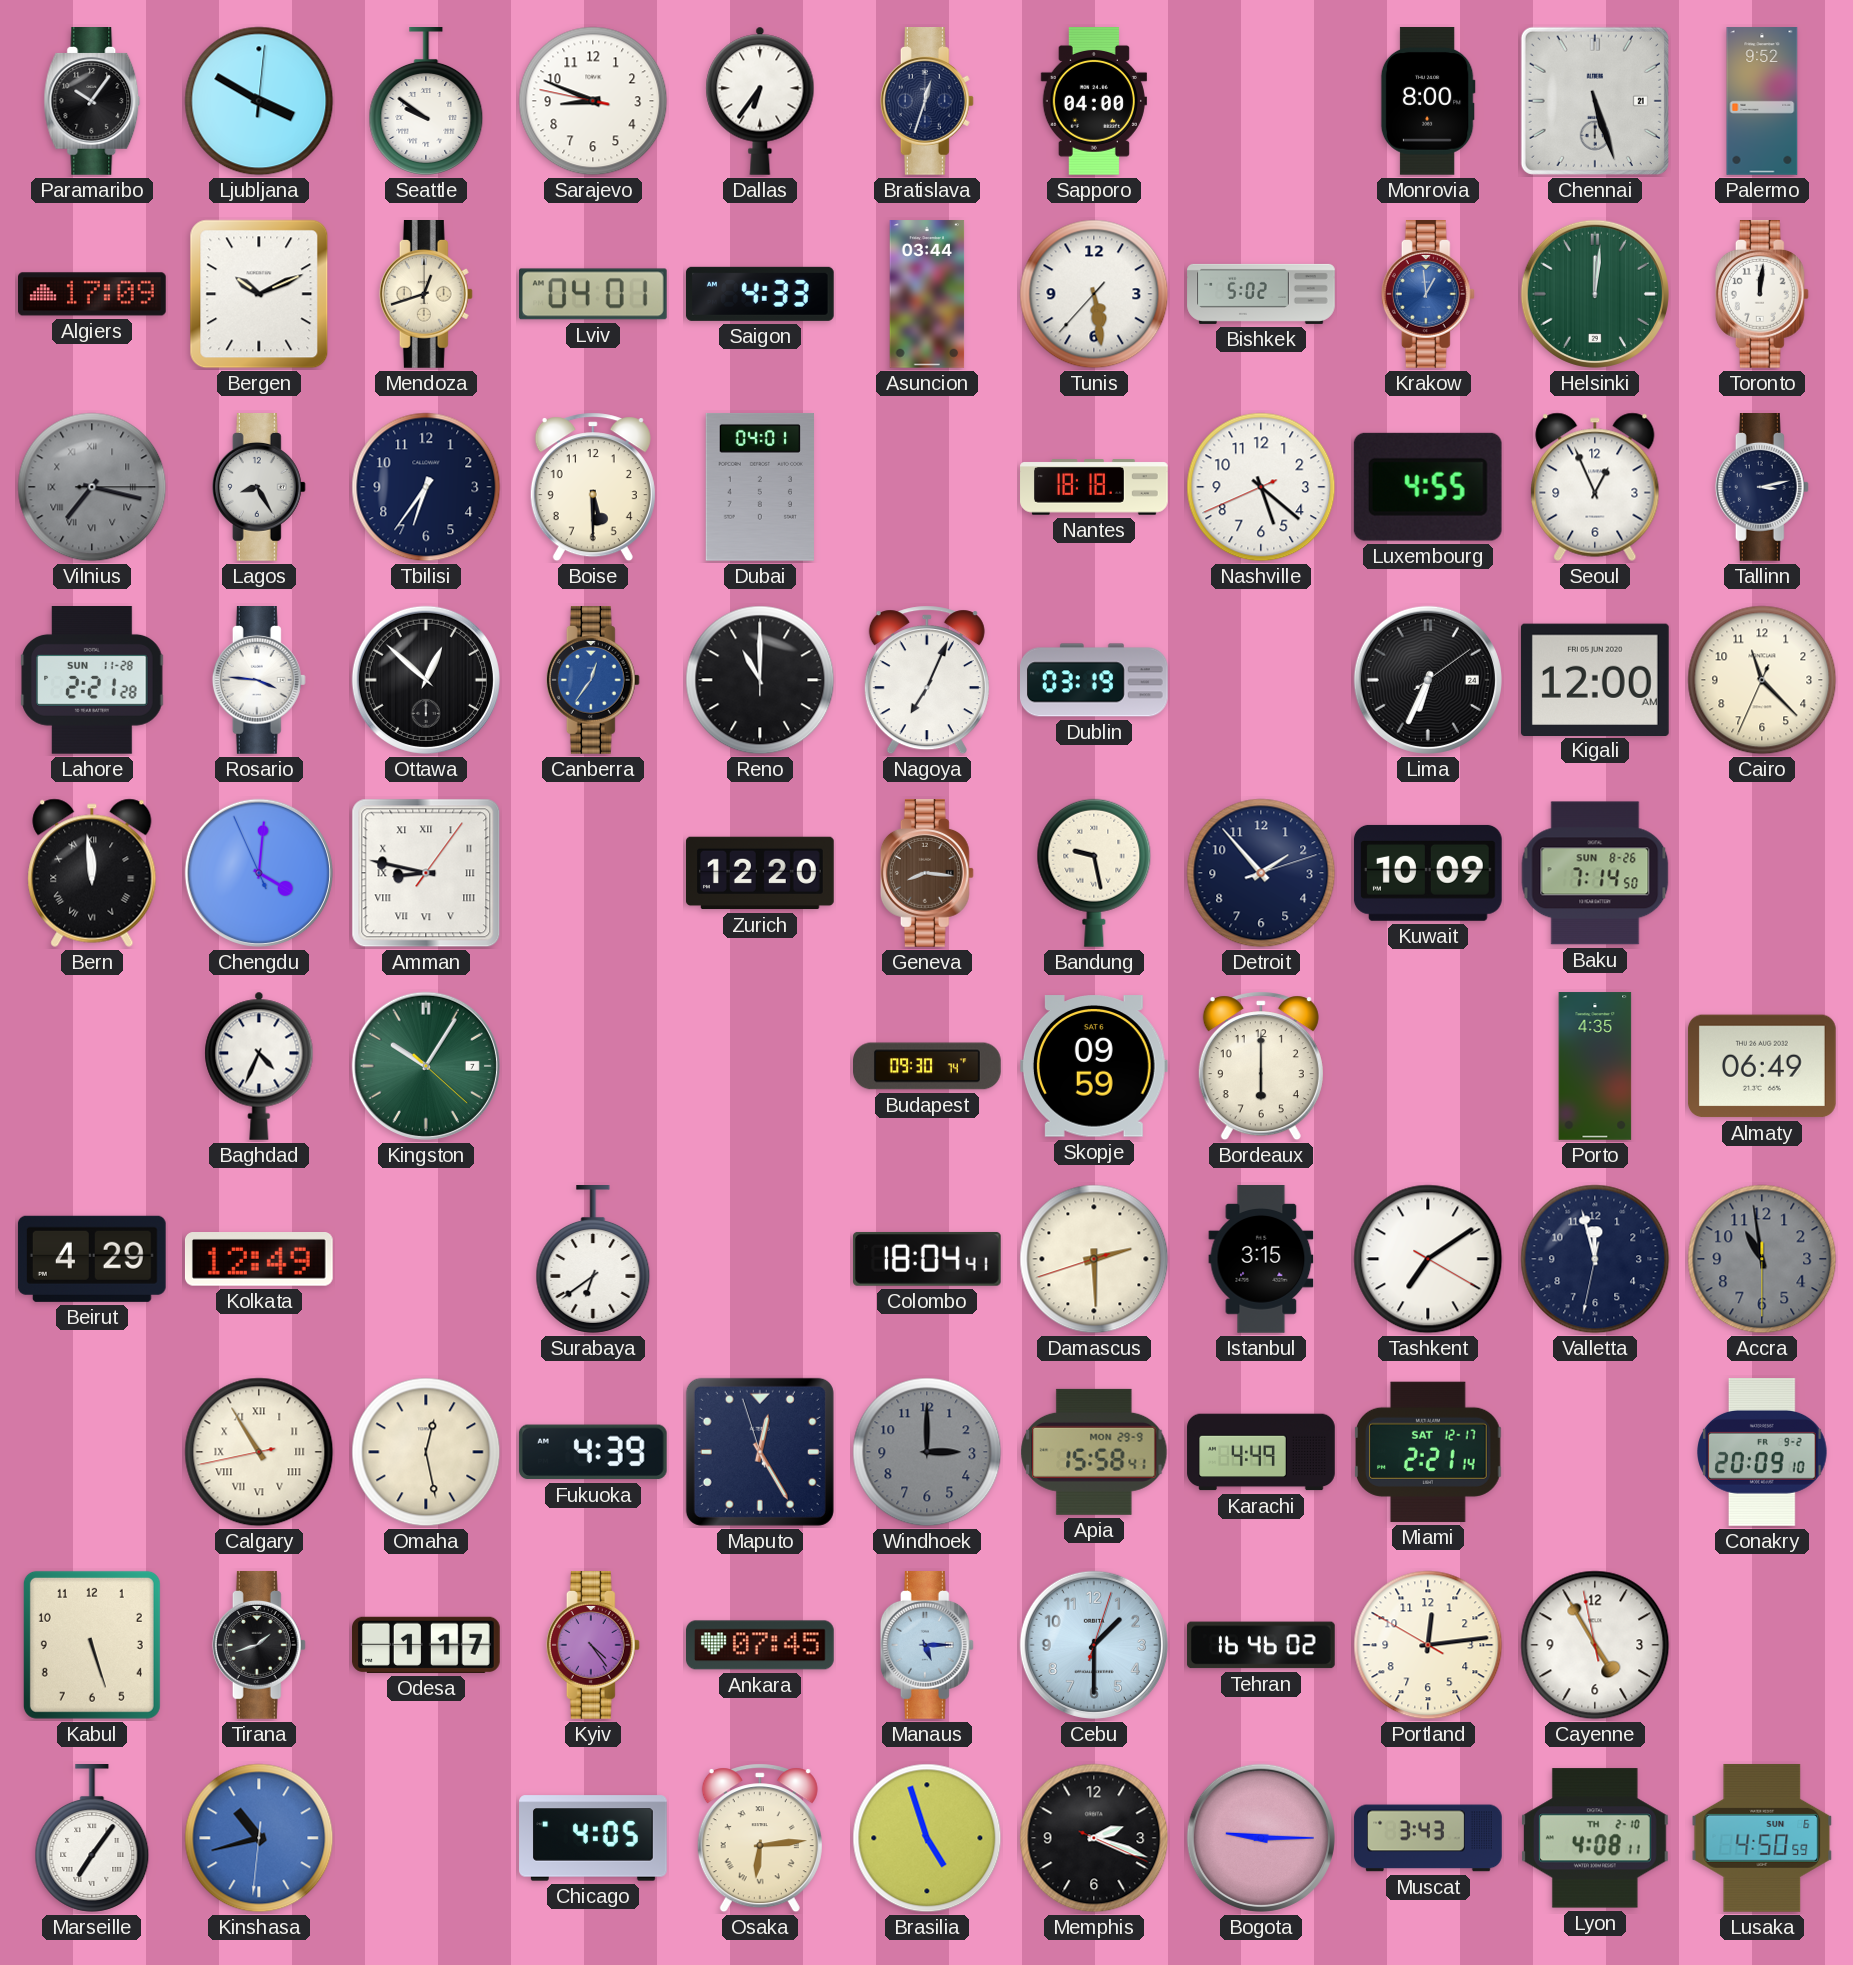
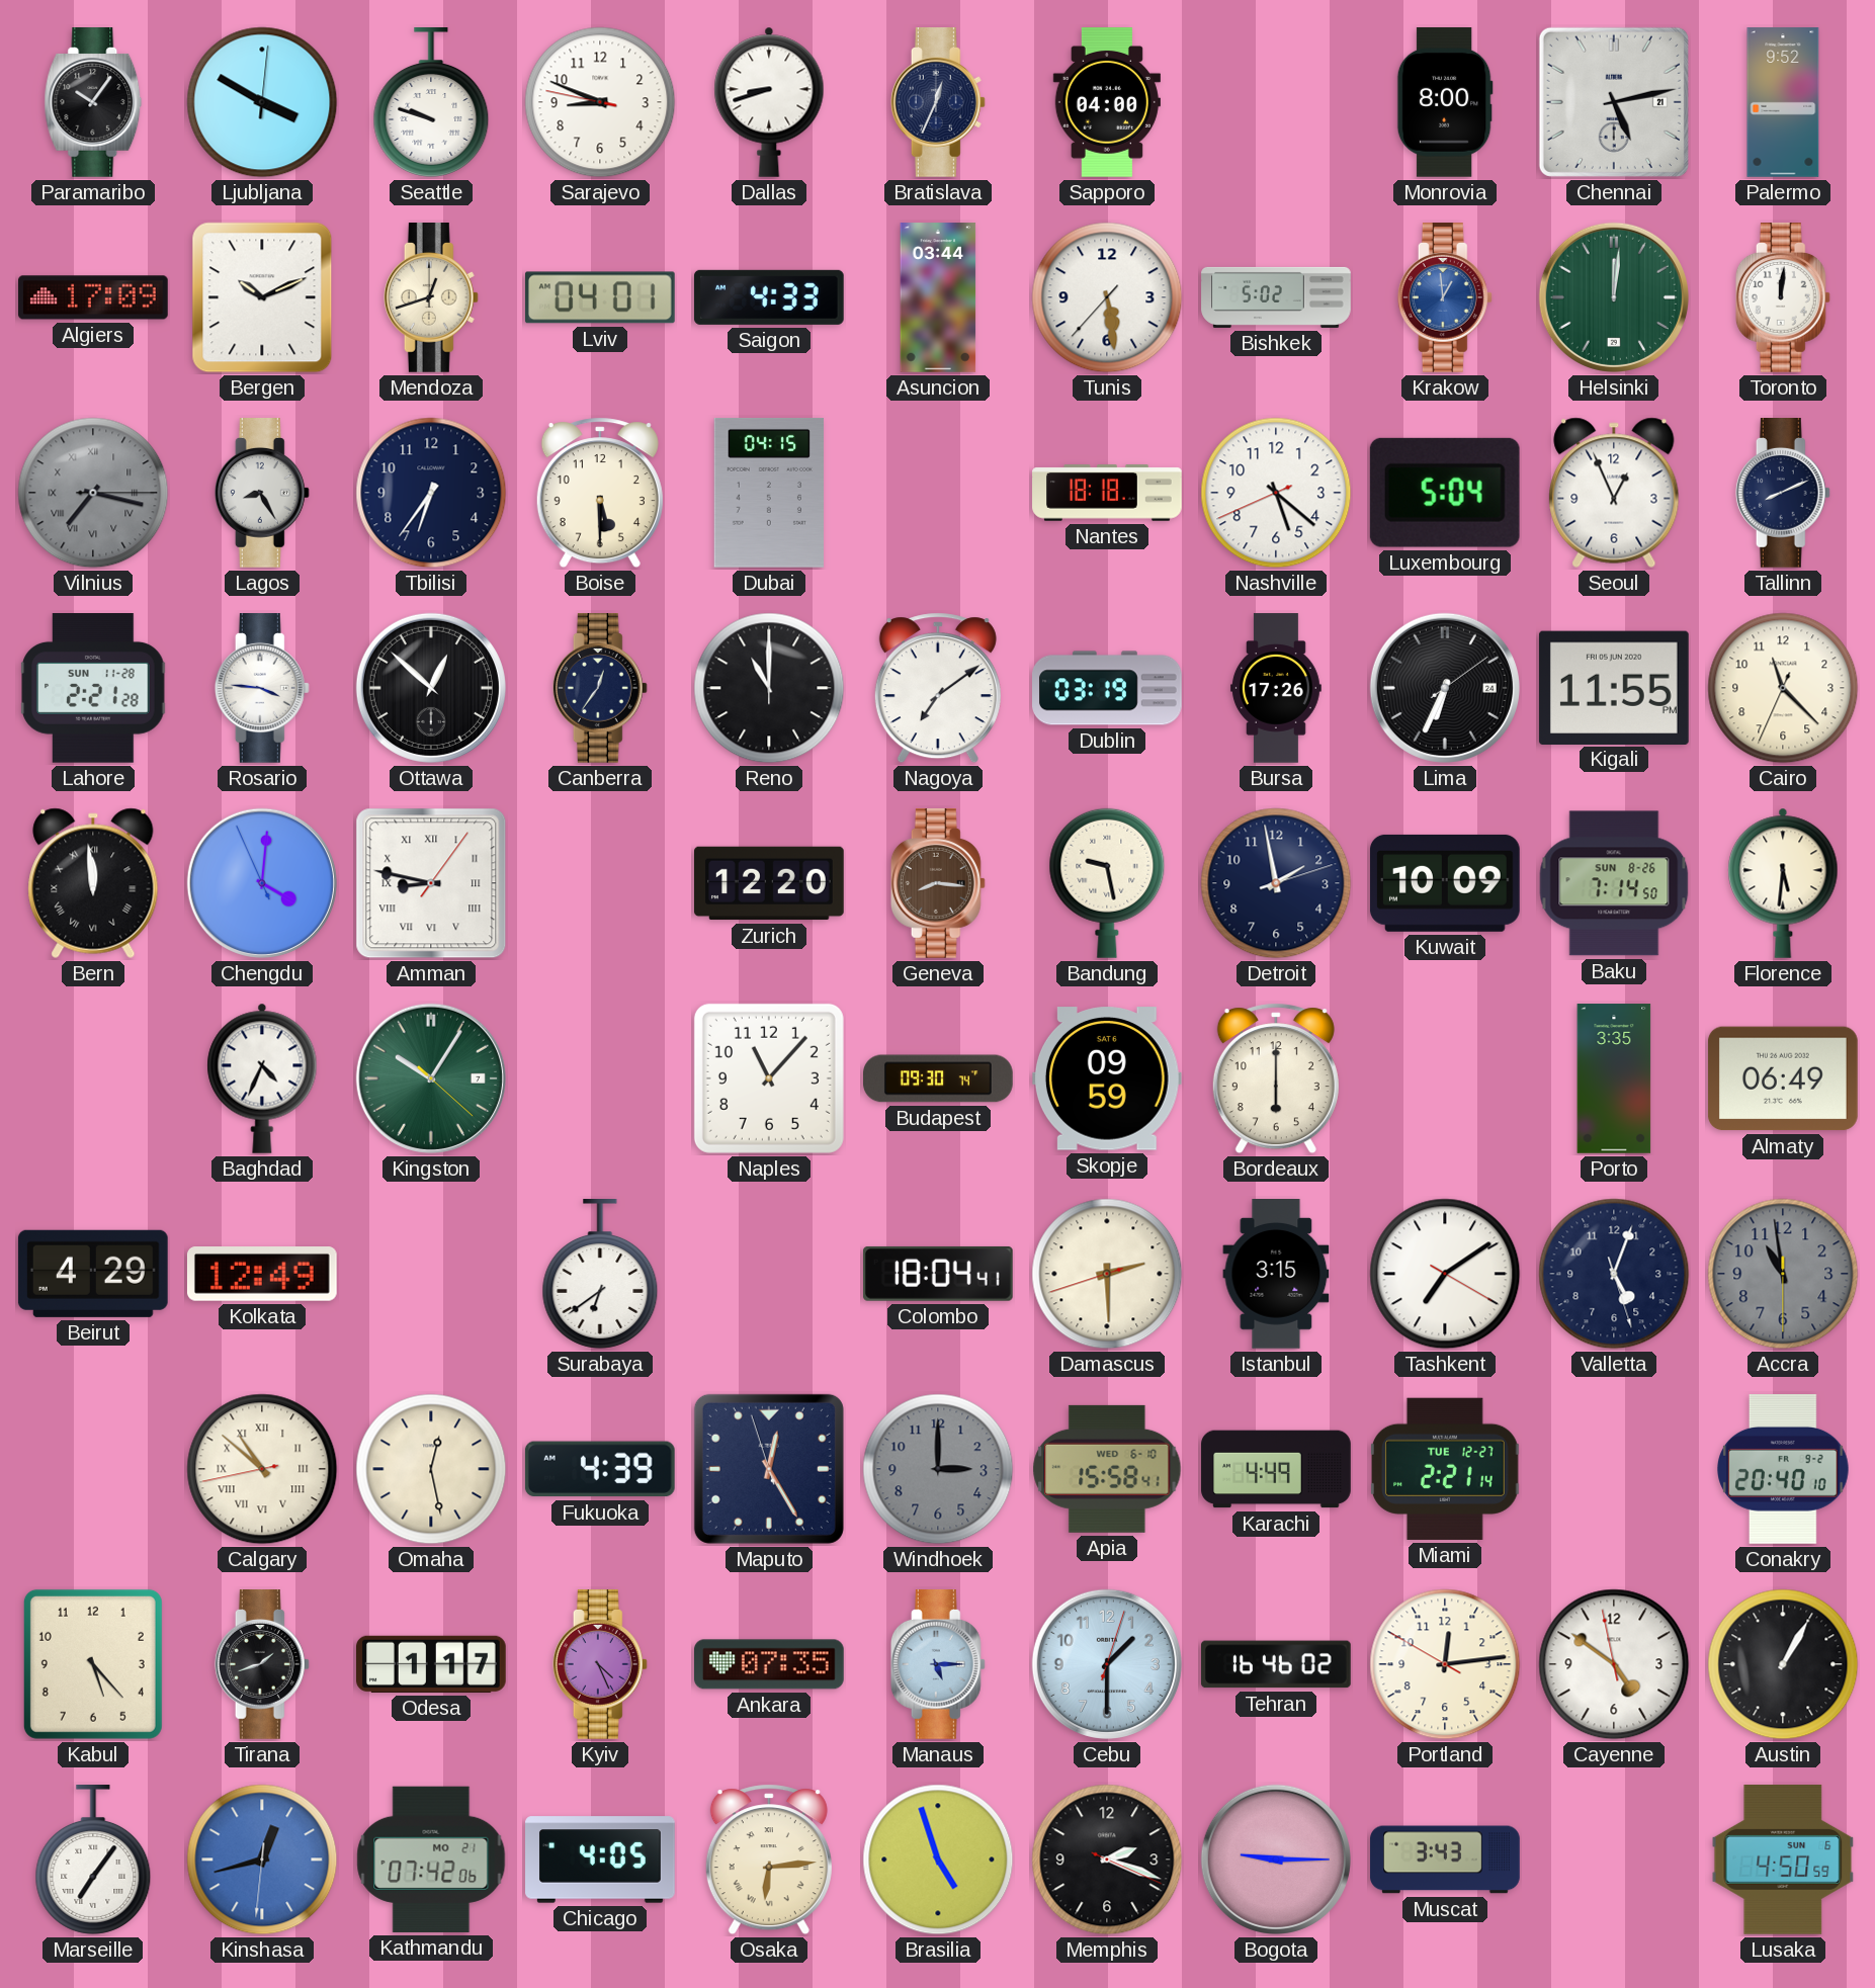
Seattle: 9:51 -> 9:48 (431, 103)
Dallas: 6:36 -> 8:42 (769, 102)
Bratislava: 12:33 -> 12:34 (938, 103)
Chennai: 5:27 -> 5:13 (1614, 102)
Dubai: 04:01 -> 04:15 (769, 494)
Luxembourg: 4:55 -> 5:04 (1445, 493)
Tallinn: 3:13 -> 8:11 (1783, 494)
Canberra dial: blue -> navy (600, 689)
Nagoya: 7:04 -> 7:09 (938, 688)
Bursa: none -> 17:26 (1276, 688)
Kigali: 12:00 -> 11:55 (1614, 687)
Detroit: 1:53 -> 1:58 (1276, 883)
Florence: none -> 5:31 (1783, 883)
Naples: none -> 11:07 (769, 1078)
Porto: 4:35 -> 3:35 (1614, 1078)
Valletta: 11:57 -> 5:03 (1614, 1274)
Calgary: 10:54 -> 10:51 (262, 1469)
Apia date: MON 29-9 -> WED 6-10 (1107, 1469)
Miami date: SAT 12-17 -> TUE 12-27 (1446, 1469)
Conakry: 20:09 -> 20:40 (1783, 1470)
Kabul: 5:27 -> 5:23 (93, 1664)
Kyiv: 4:24 -> 4:26 (600, 1665)
Ankara: 07:45 -> 07:35 (770, 1664)
Cayenne: 4:54 -> 4:50 (1614, 1664)
Austin: none -> 1:05 (1783, 1664)
Kinshasa: 10:42 -> 12:42 (262, 1860)
Kathmandu: none -> 07:42 (431, 1860)
Lyon: 4:08 -> none (1595, 1838)
